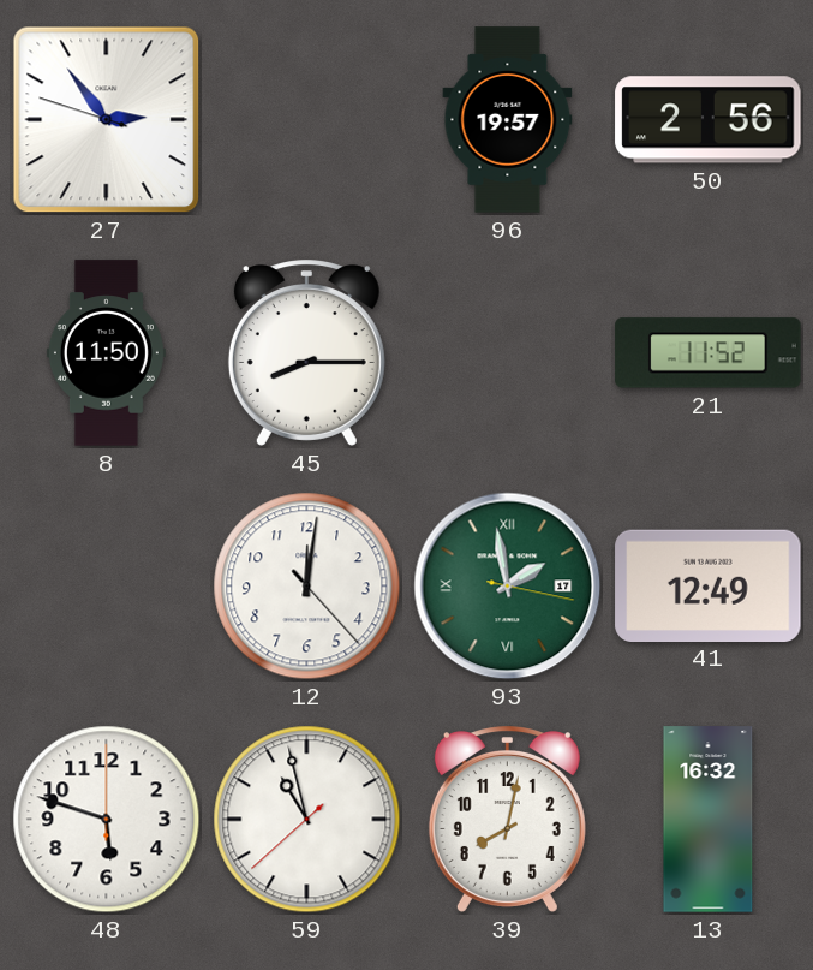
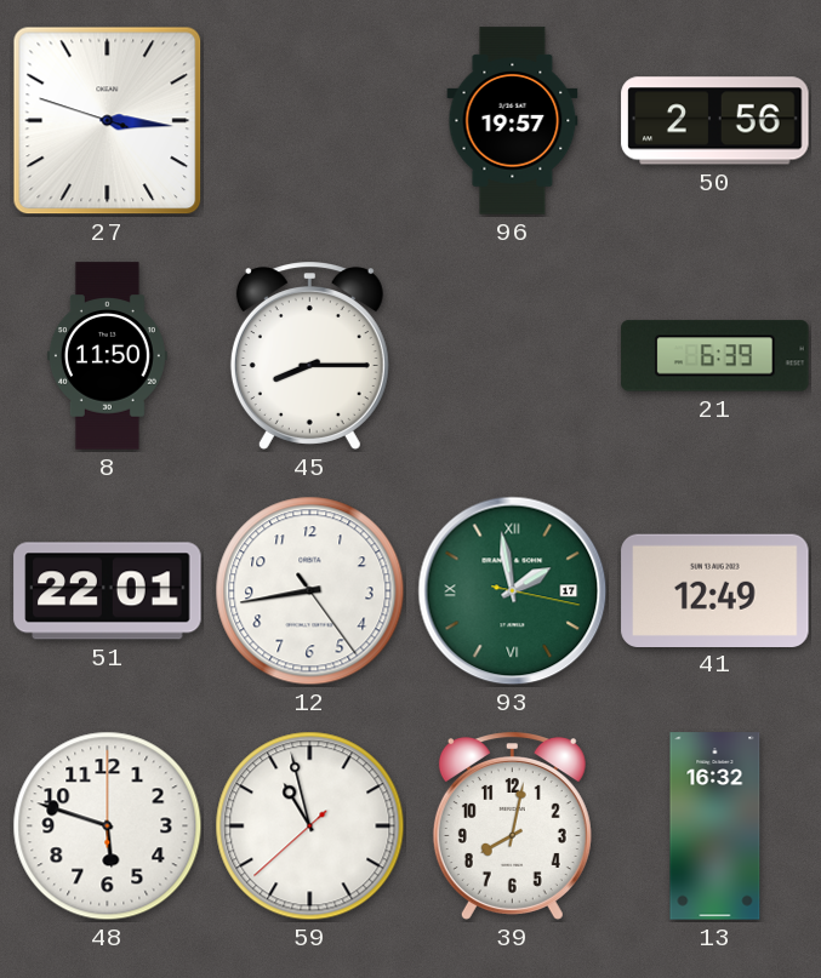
27: 2:53 -> 3:15 (108, 121)
21: 11:52 -> 6:39 (715, 356)
51: none -> 22:01 (108, 591)
12: 12:01 -> 8:43 (310, 591)
